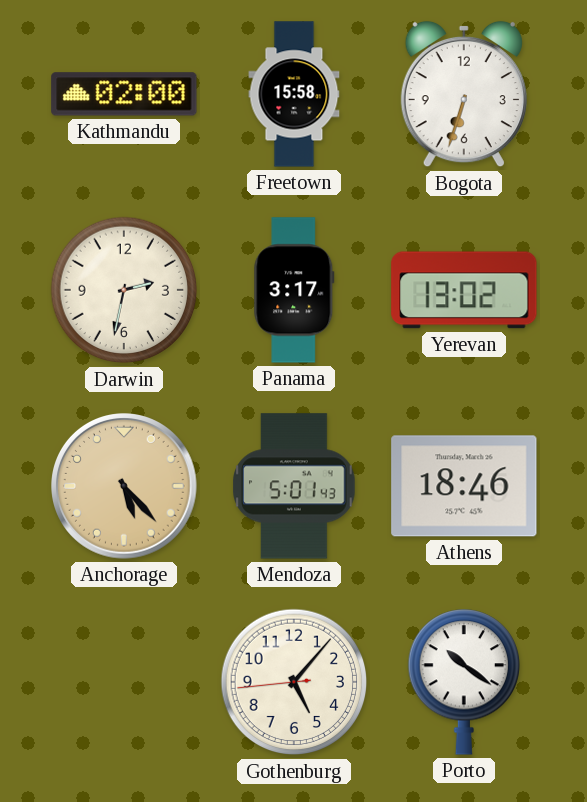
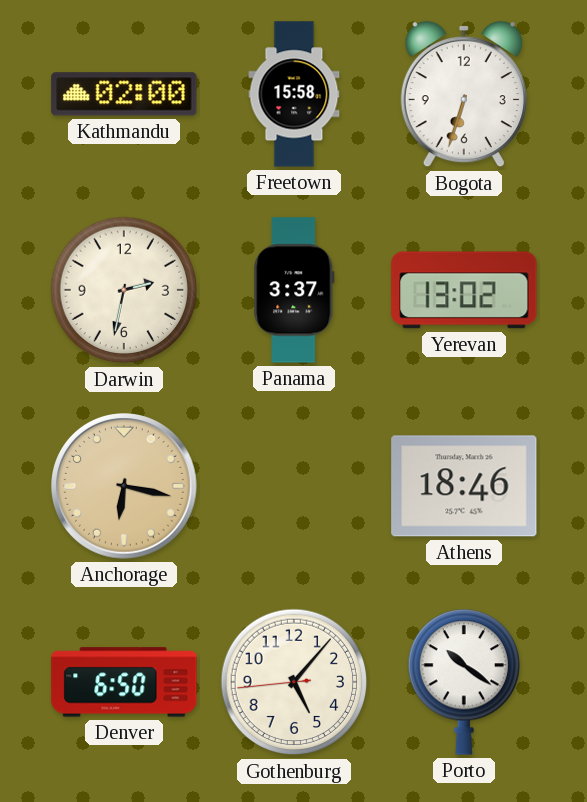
Panama: 3:17 -> 3:37 (294, 290)
Anchorage: 5:23 -> 6:17 (125, 487)
Mendoza: 5:01 -> none (294, 486)
Denver: none -> 6:50 (124, 682)
